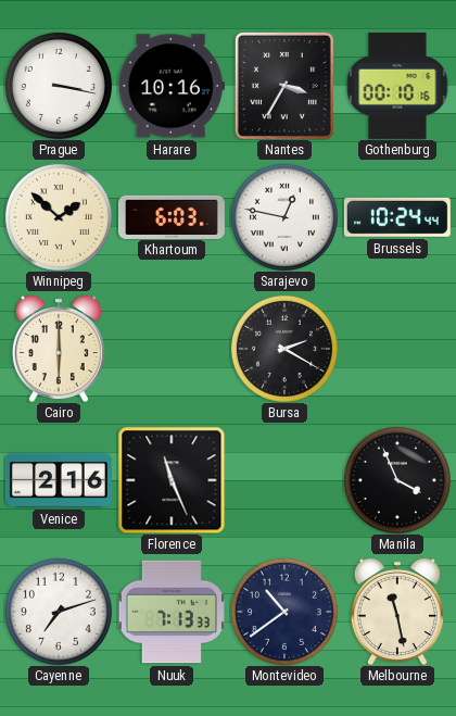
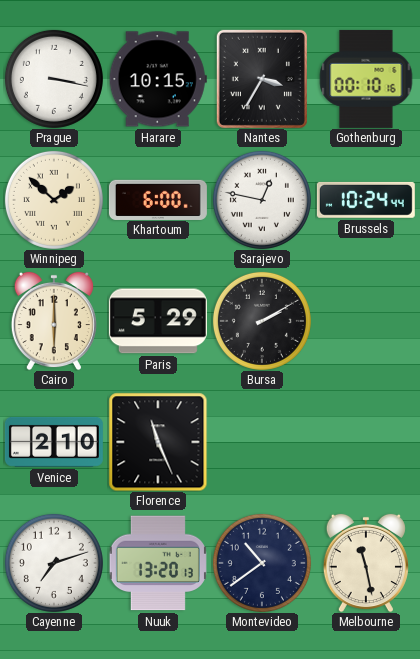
Harare: 10:16 -> 10:15 (158, 79)
Khartoum: 6:03 -> 6:00 (158, 199)
Paris: none -> 5:29 (158, 321)
Bursa: 2:20 -> 2:10 (262, 321)
Venice: 2:16 -> 2:10 (54, 442)
Manila: 3:56 -> none (397, 480)
Nuuk: 7:13 -> 13:20 (158, 563)
